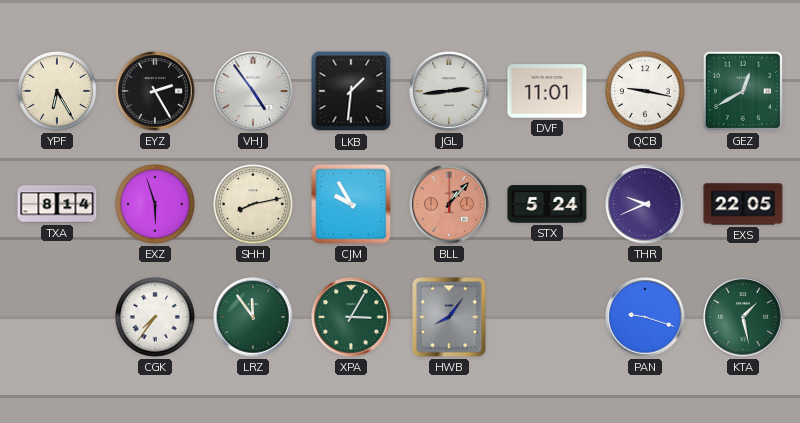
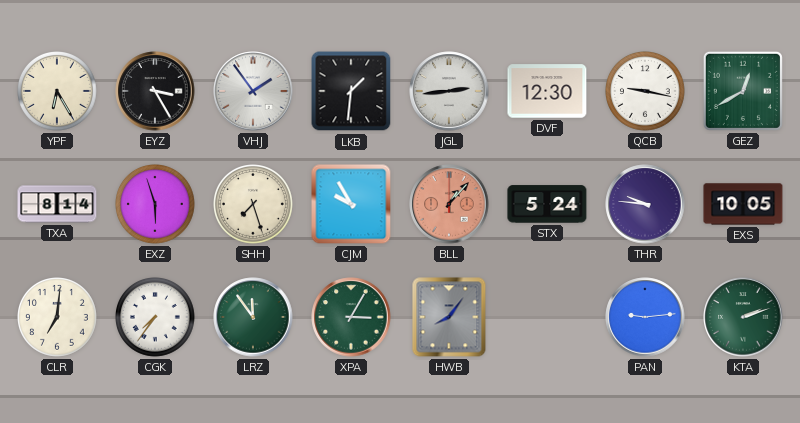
EYZ: 2:25 -> 3:25 (155, 91)
VHJ: 4:54 -> 1:54 (253, 91)
DVF: 11:01 -> 12:30 (547, 91)
SHH: 8:13 -> 7:27 (254, 205)
THR: 9:41 -> 9:46 (645, 204)
EXS: 22:05 -> 10:05 (743, 204)
CLR: none -> 7:01 (58, 318)
PAN: 9:18 -> 9:14 (645, 317)
KTA: 1:28 -> 2:12 (743, 317)
